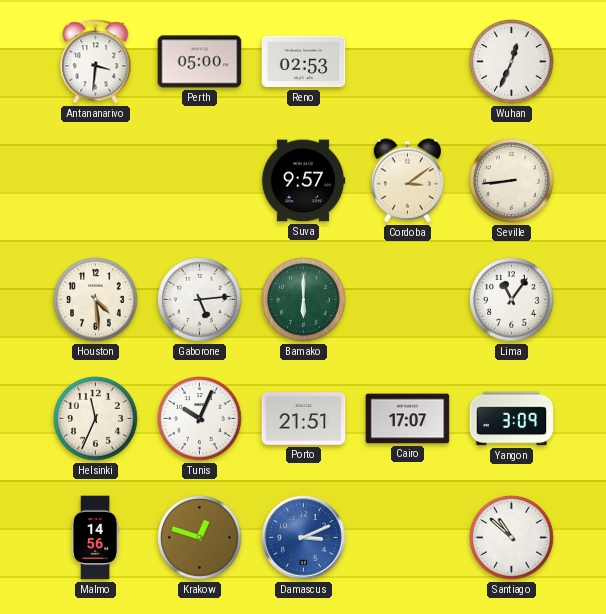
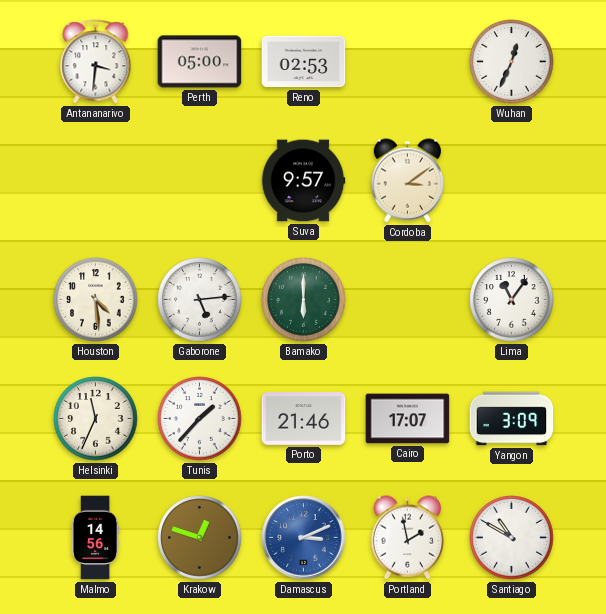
Seville: 8:44 -> none (512, 181)
Tunis: 10:04 -> 1:37 (200, 419)
Porto: 21:51 -> 21:46 (304, 419)
Portland: none -> 1:58 (407, 538)
Santiago: 10:52 -> 10:50 (512, 538)
